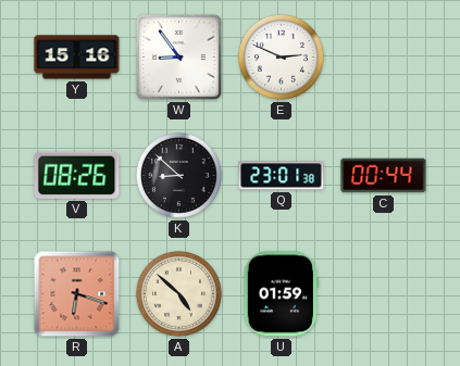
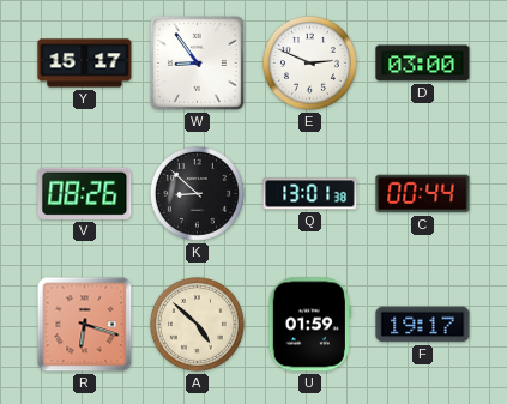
Y: 15:16 -> 15:17 (85, 64)
D: none -> 03:00 (423, 64)
Q: 23:01 -> 13:01 (310, 194)
F: none -> 19:17 (423, 325)
